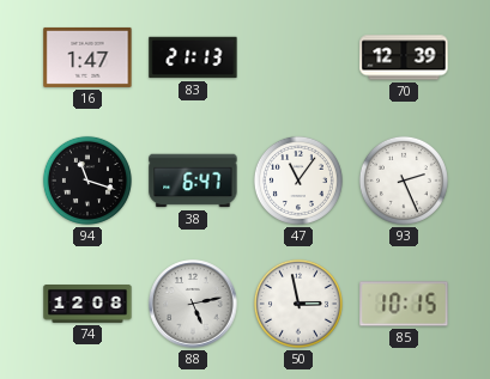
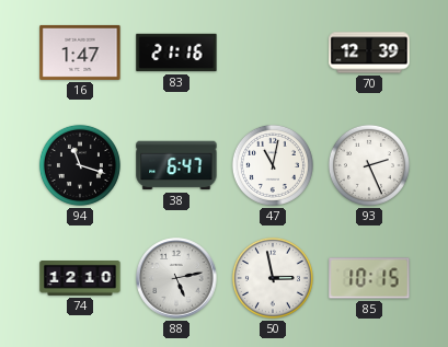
83: 21:13 -> 21:16 (176, 53)
47: 11:06 -> 11:02 (273, 165)
74: 12:08 -> 12:10 (80, 279)
